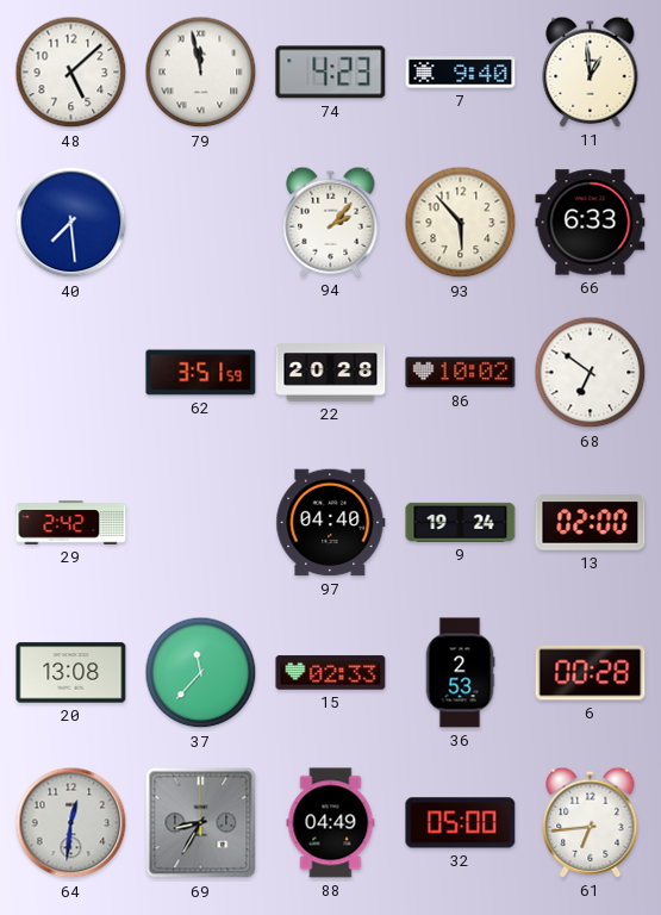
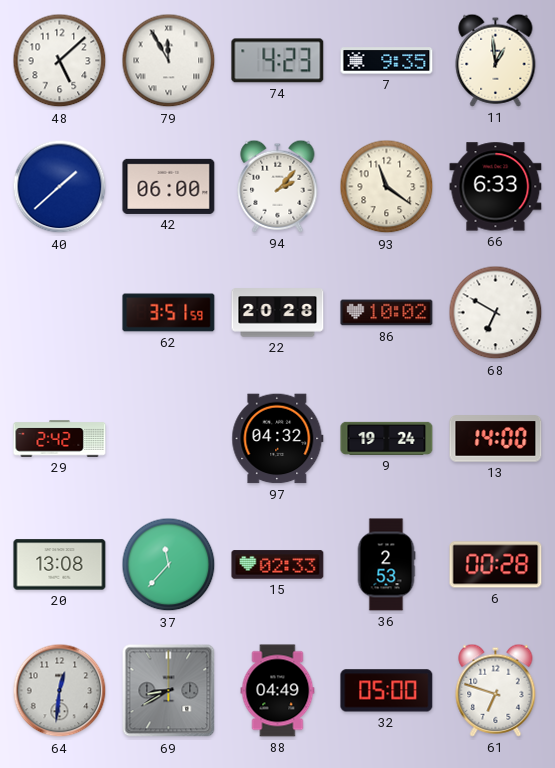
79: 11:58 -> 11:55 (169, 61)
7: 9:40 -> 9:35 (387, 61)
40: 7:29 -> 1:38 (60, 187)
42: none -> 06:00 (169, 186)
93: 5:53 -> 11:21 (387, 187)
68: 6:51 -> 6:50 (496, 313)
97: 04:40 -> 04:32 (278, 439)
13: 02:00 -> 14:00 (496, 439)
69: 8:35 -> 8:40 (169, 691)
61: 6:44 -> 6:48 (496, 690)
